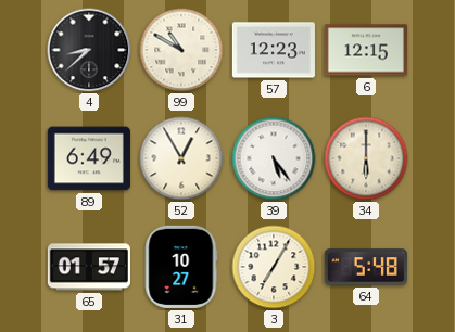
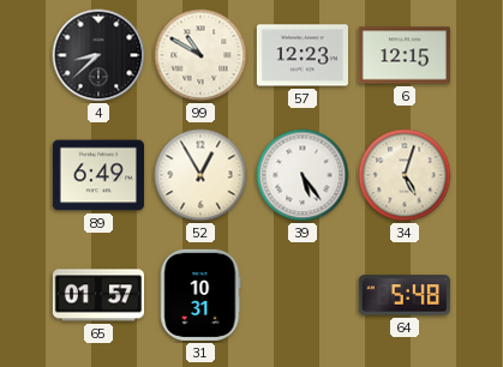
34: 6:00 -> 5:03 (405, 175)
31: 10:27 -> 10:31 (200, 295)
3: 7:05 -> none (274, 267)
